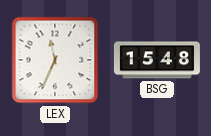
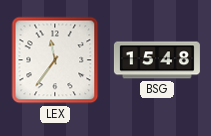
LEX: 11:34 -> 11:36 (55, 60)
